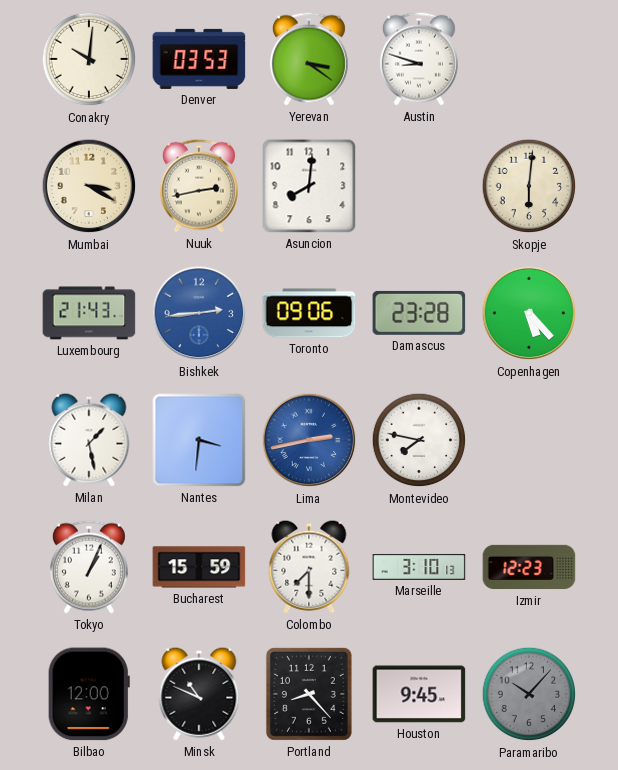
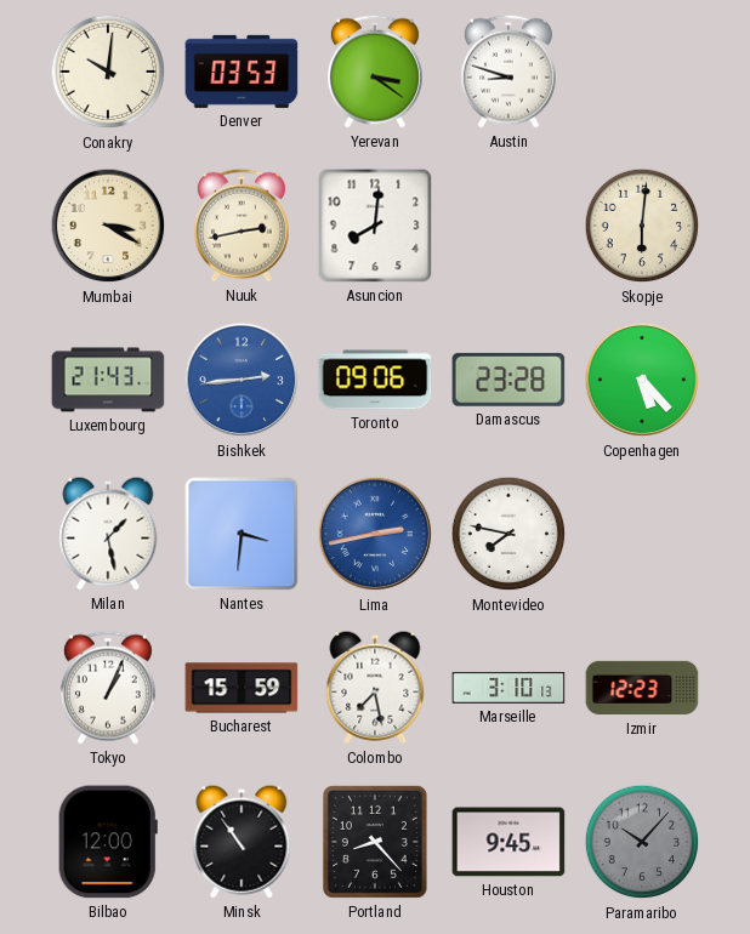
Colombo: 7:30 -> 7:28 (375, 688)
Minsk: 10:49 -> 10:54 (242, 842)
